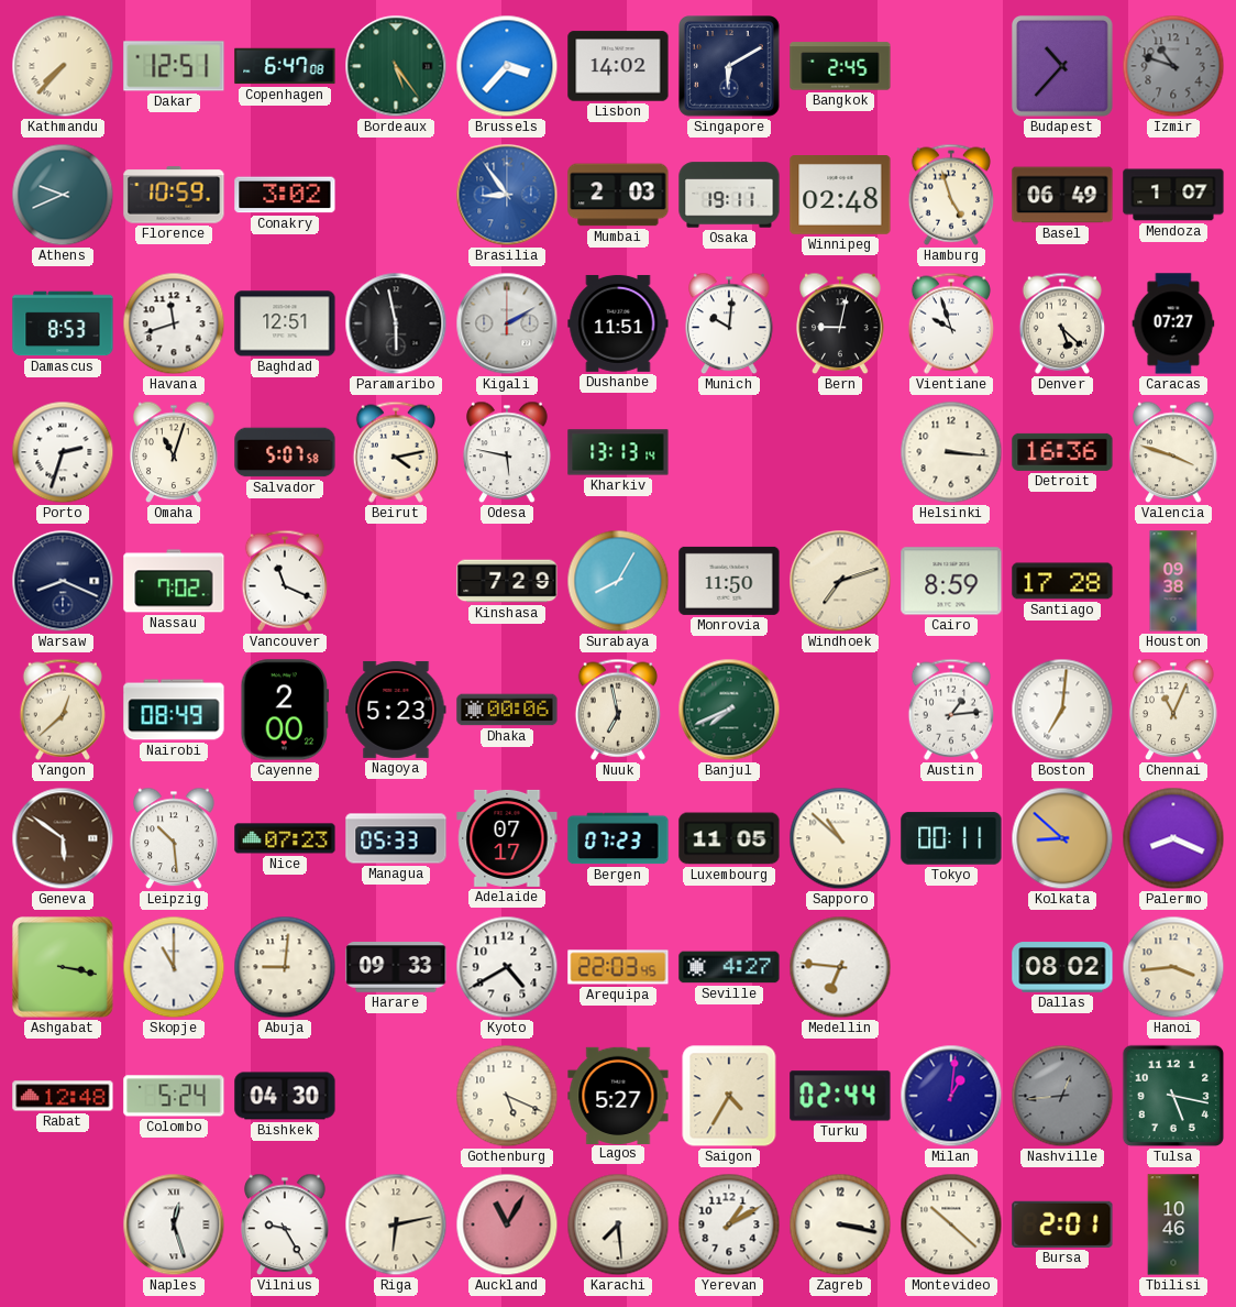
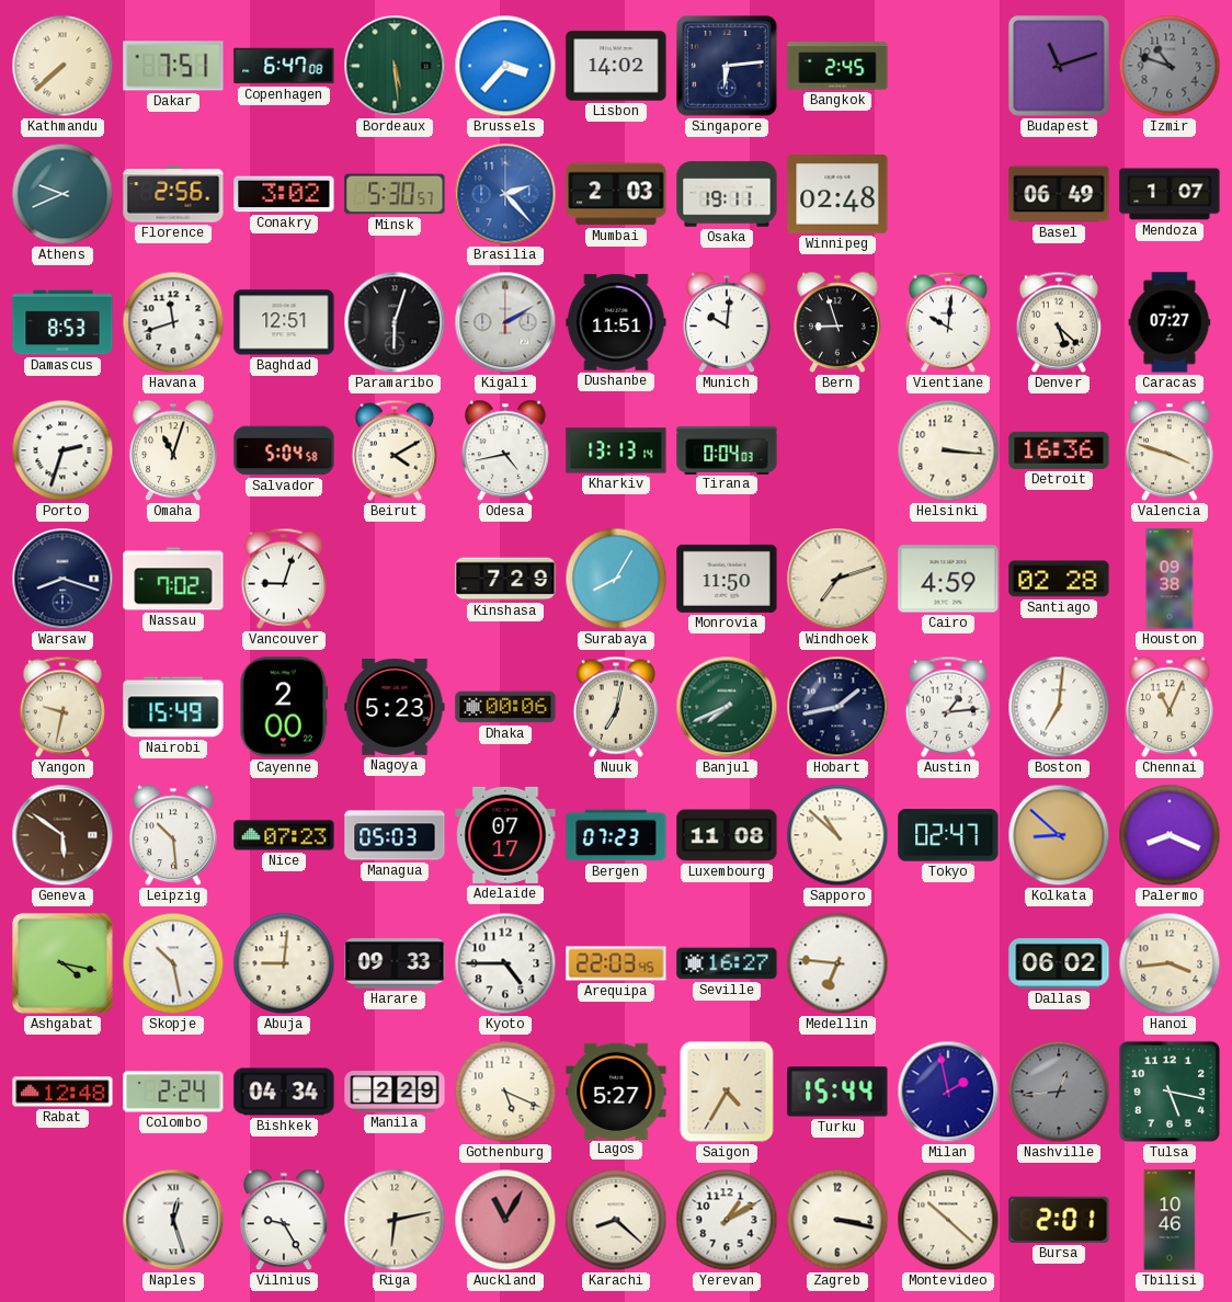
Kathmandu: 7:37 -> 7:38 (62, 66)
Dakar: 12:51 -> 7:51 (173, 66)
Bordeaux: 5:24 -> 5:29 (395, 66)
Singapore: 6:10 -> 6:14 (728, 67)
Budapest: 10:37 -> 11:12 (1059, 66)
Florence: 10:59 -> 2:56 (173, 194)
Minsk: none -> 5:30 (395, 194)
Brasilia: 8:54 -> 2:23 (505, 194)
Hamburg: 4:57 -> none (951, 195)
Paramaribo: 5:58 -> 6:03 (395, 322)
Bern: 9:02 -> 8:57 (837, 322)
Vientiane: 9:57 -> 10:01 (948, 322)
Salvador: 5:07 -> 5:04 (284, 450)
Beirut: 4:13 -> 4:10 (395, 450)
Odesa: 5:47 -> 4:43 (505, 450)
Tirana: none -> 0:04 (727, 449)
Warsaw: 8:19 -> 8:18 (62, 579)
Vancouver: 11:19 -> 9:03 (284, 579)
Cairo: 8:59 -> 4:59 (948, 579)
Santiago: 17:28 -> 02:28 (1059, 579)
Yangon: 12:38 -> 9:32 (62, 707)
Nairobi: 08:49 -> 15:49 (173, 707)
Nuuk: 6:58 -> 7:02 (616, 707)
Hobart: none -> 1:43 (837, 707)
Managua: 05:33 -> 05:03 (395, 835)
Luxembourg: 11:05 -> 11:08 (727, 835)
Tokyo: 00:11 -> 02:47 (948, 835)
Ashgabat: 3:17 -> 4:17 (64, 964)
Skopje: 11:00 -> 10:28 (173, 963)
Kyoto: 4:40 -> 4:45 (505, 963)
Seville: 4:27 -> 16:27 (727, 963)
Dallas: 08:02 -> 06:02 (1059, 963)
Colombo: 5:24 -> 2:24 (173, 1092)
Bishkek: 04:30 -> 04:34 (284, 1092)
Manila: none -> 2:29 (395, 1092)
Turku: 02:44 -> 15:44 (837, 1092)
Milan: 1:01 -> 1:58 (948, 1092)
Karachi: 7:29 -> 8:22 (616, 1220)
